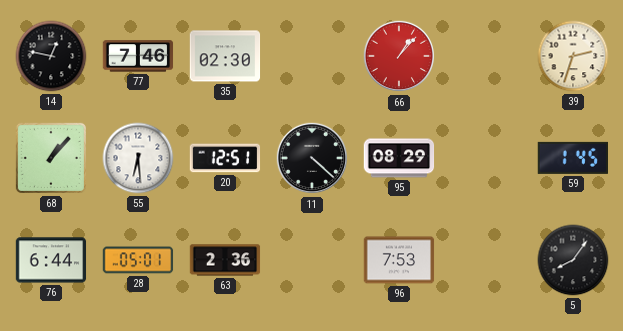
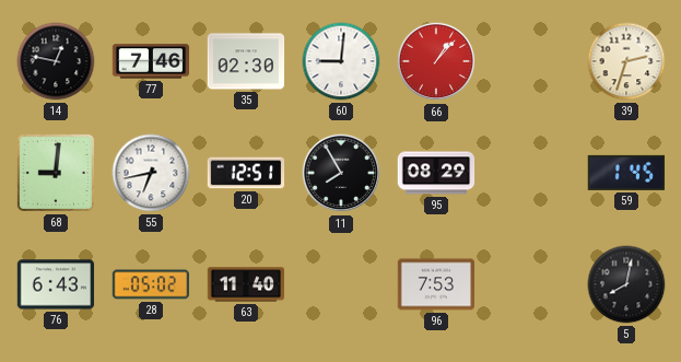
60: none -> 9:01 (341, 61)
68: 1:07 -> 9:01 (56, 173)
55: 6:29 -> 6:43 (151, 173)
11: 4:22 -> 7:55 (341, 173)
76: 6:44 -> 6:43 (56, 284)
28: 05:01 -> 05:02 (151, 284)
63: 2:36 -> 11:40 (246, 284)
5: 8:06 -> 8:02 (626, 284)
